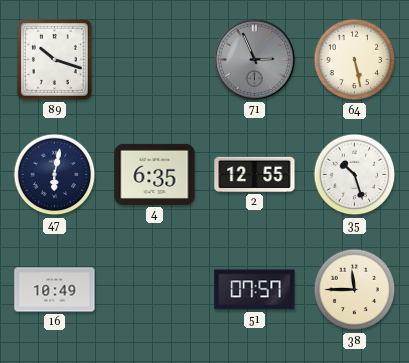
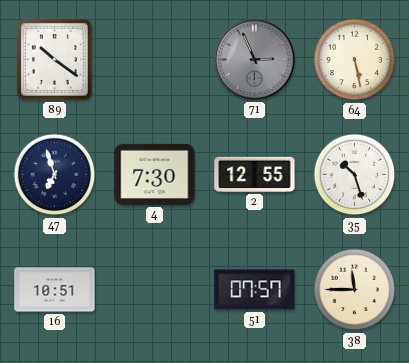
89: 10:18 -> 10:21 (54, 59)
47: 6:02 -> 6:57 (55, 175)
4: 6:35 -> 7:30 (155, 174)
16: 10:49 -> 10:51 (55, 290)
